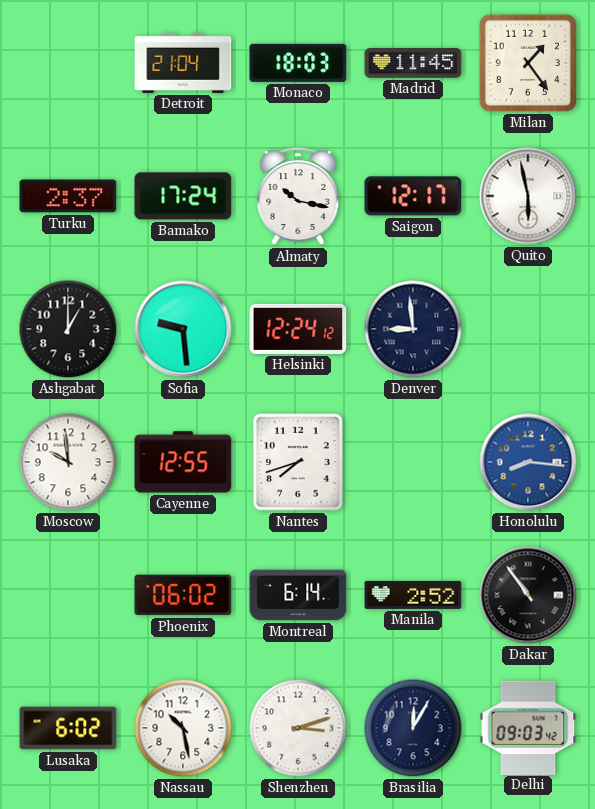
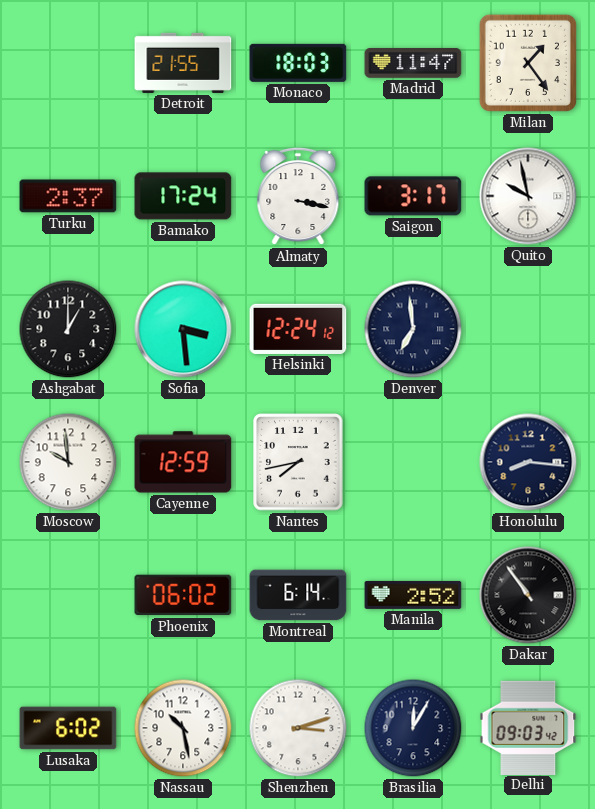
Detroit: 21:04 -> 21:55 (183, 63)
Madrid: 11:45 -> 11:47 (413, 64)
Almaty: 10:17 -> 3:17 (298, 196)
Saigon: 12:17 -> 3:17 (413, 196)
Quito: 5:58 -> 9:58 (528, 196)
Sofia: 9:29 -> 3:29 (183, 329)
Denver: 8:59 -> 6:59 (413, 329)
Cayenne: 12:55 -> 12:59 (183, 462)
Nantes: 7:42 -> 7:43 (298, 462)
Honolulu dial: blue -> navy (528, 462)
